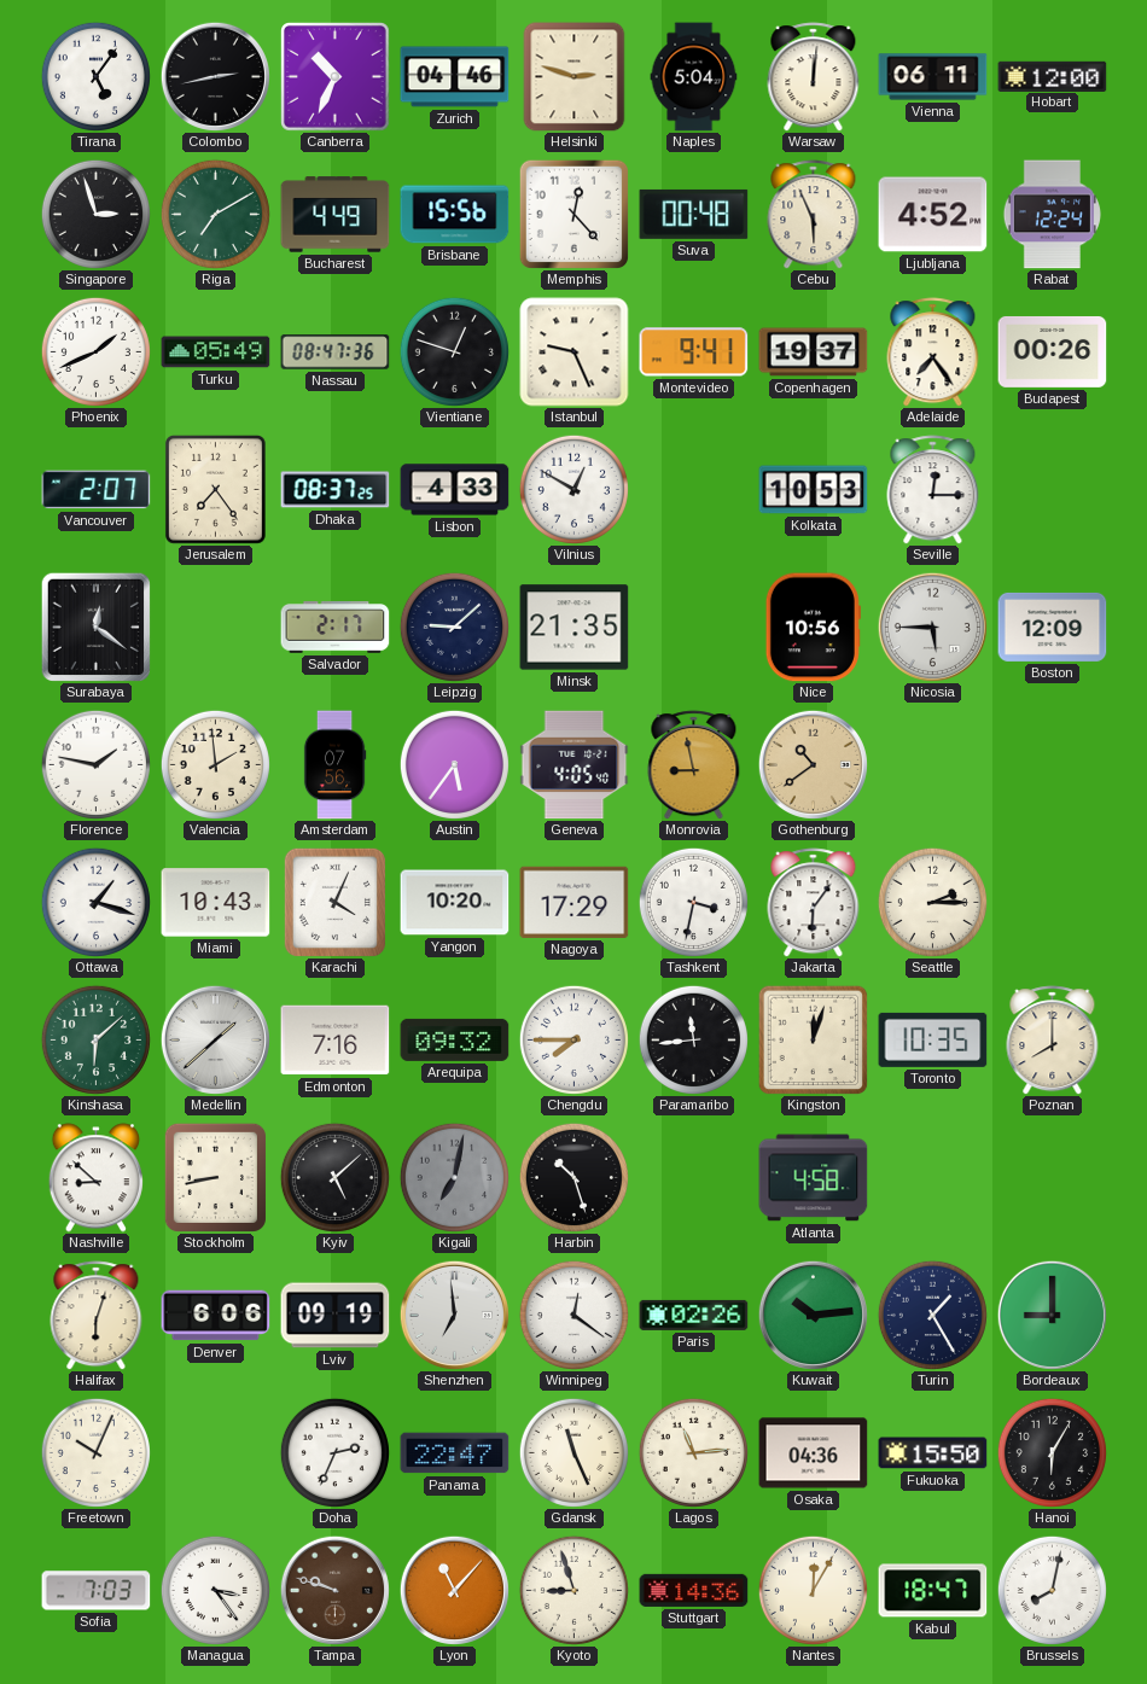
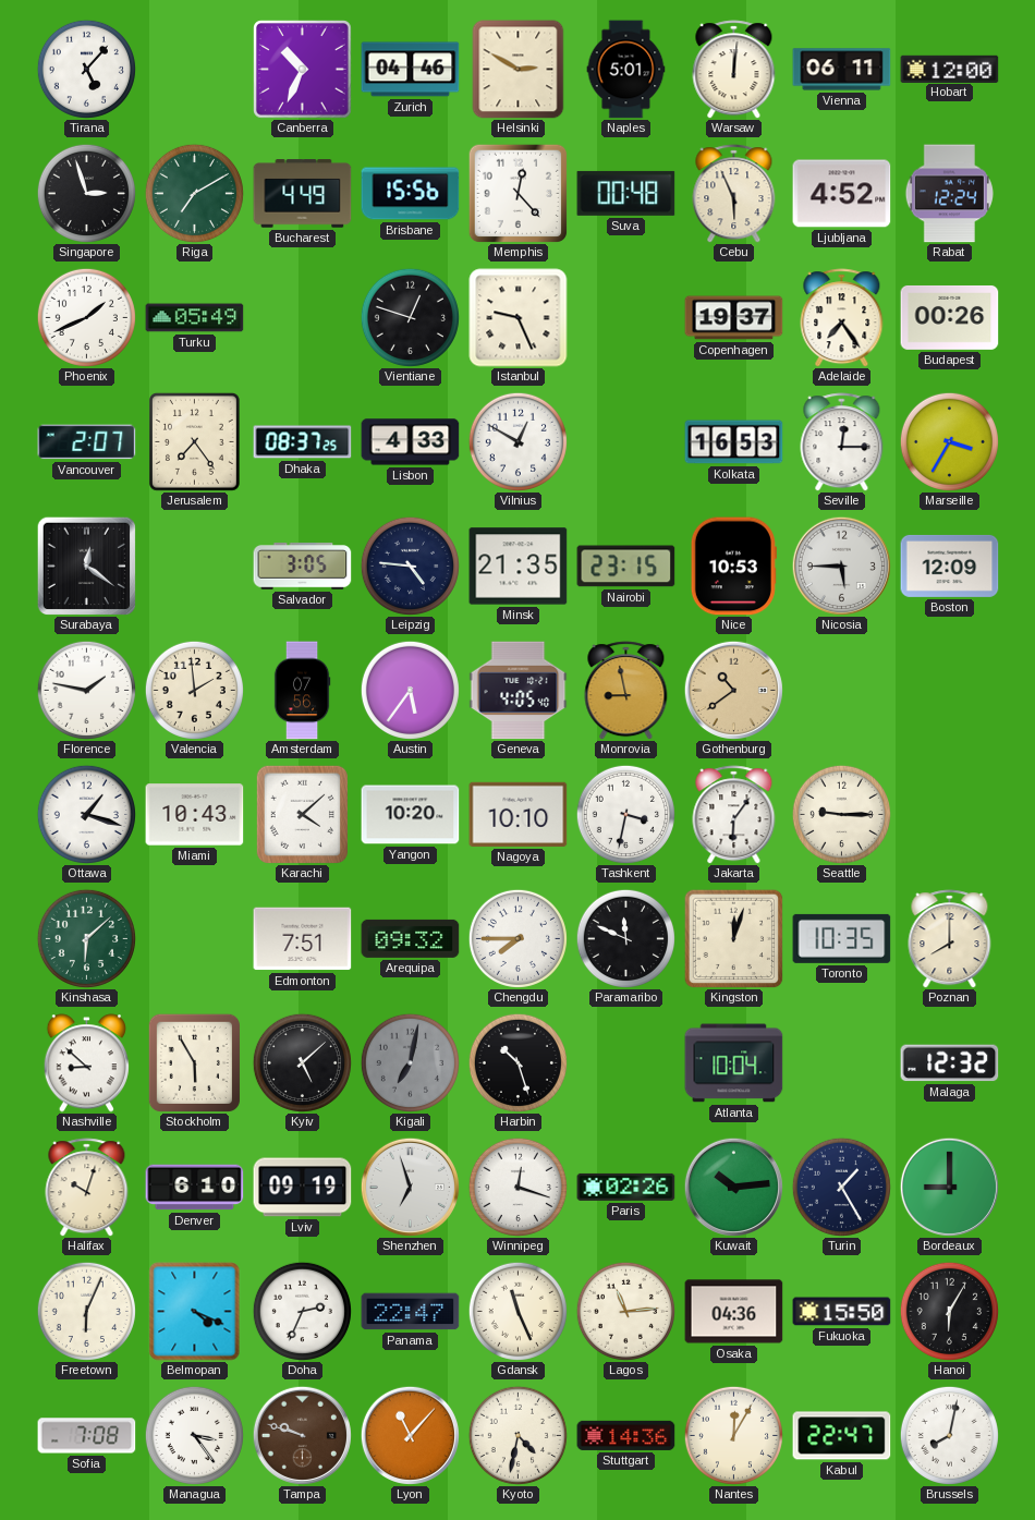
Tirana: 5:06 -> 5:07 (86, 69)
Colombo: 2:43 -> none (215, 76)
Helsinki: 2:48 -> 2:50 (519, 70)
Naples: 5:04 -> 5:01 (626, 70)
Nassau: 08:47 -> none (336, 352)
Montevideo: 9:41 -> none (694, 352)
Kolkata: 10:53 -> 16:53 (734, 442)
Marseille: none -> 3:35 (949, 441)
Salvador: 2:17 -> 3:05 (303, 567)
Leipzig: 9:08 -> 4:46 (410, 566)
Nairobi: none -> 23:15 (626, 567)
Nice: 10:56 -> 10:53 (733, 567)
Karachi: 4:04 -> 4:08 (302, 814)
Nagoya: 17:29 -> 10:10 (519, 814)
Seattle: 2:15 -> 9:15 (841, 814)
Medellin: 1:38 -> none (215, 1039)
Edmonton: 7:16 -> 7:51 (303, 939)
Paramaribo: 11:44 -> 11:49 (625, 938)
Stockholm: 8:43 -> 5:55 (194, 1062)
Atlanta: 4:58 -> 10:04 (734, 1063)
Malaga: none -> 12:32 (950, 1063)
Halifax: 6:03 -> 10:03 (87, 1188)
Denver: 6:06 -> 6:10 (195, 1188)
Shenzhen: 6:59 -> 6:57 (410, 1187)
Winnipeg: 12:21 -> 12:18 (517, 1187)
Freetown: 10:04 -> 6:04 (86, 1311)
Belmopan: none -> 4:19 (195, 1312)
Sofia: 7:03 -> 7:08 (87, 1436)
Kyoto: 8:57 -> 4:32 (517, 1435)
Kabul: 18:47 -> 22:47 (842, 1436)
